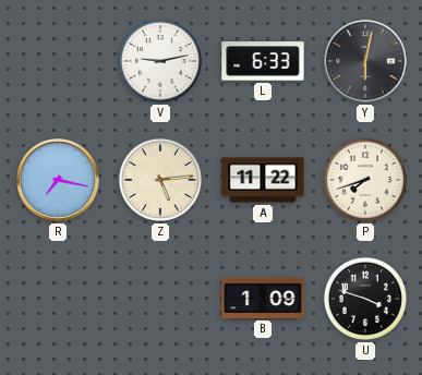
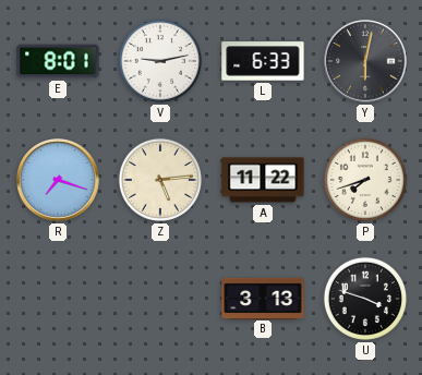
E: none -> 8:01 (58, 61)
R: 7:17 -> 7:18 (58, 180)
B: 1:09 -> 3:13 (263, 298)
